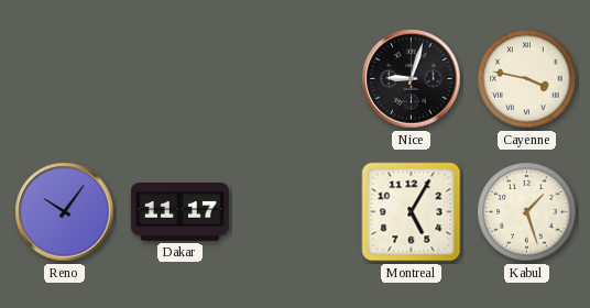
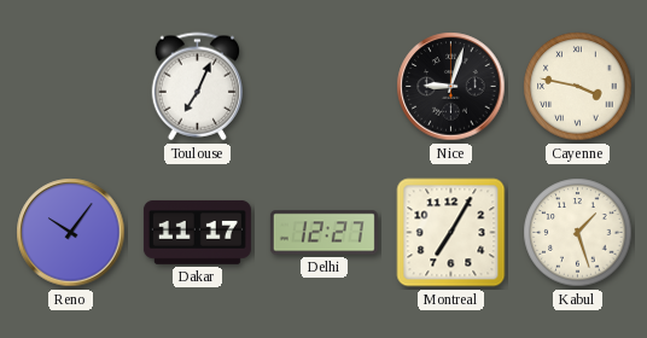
Toulouse: none -> 7:04 (197, 87)
Delhi: none -> 12:27 (323, 233)
Montreal: 5:05 -> 7:05 (451, 233)
